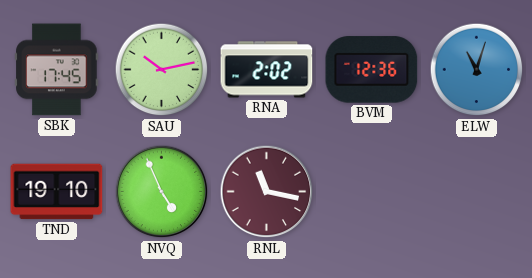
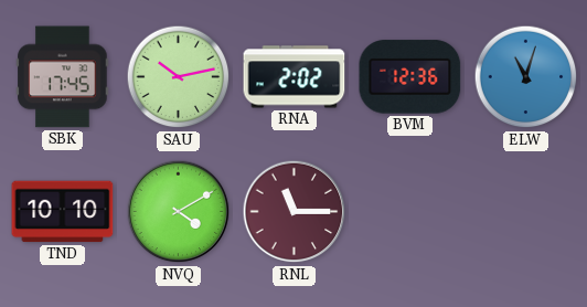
TND: 19:10 -> 10:10 (63, 212)
NVQ: 4:56 -> 4:10 (179, 212)
RNL: 11:17 -> 11:15 (295, 212)
